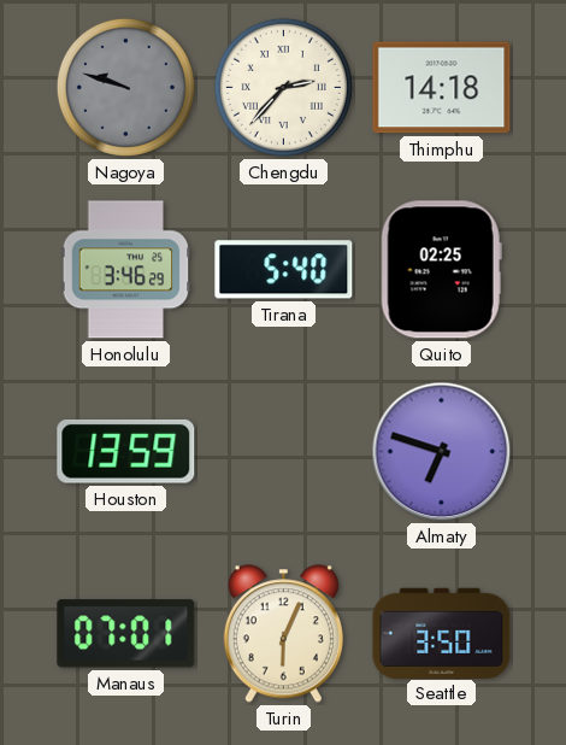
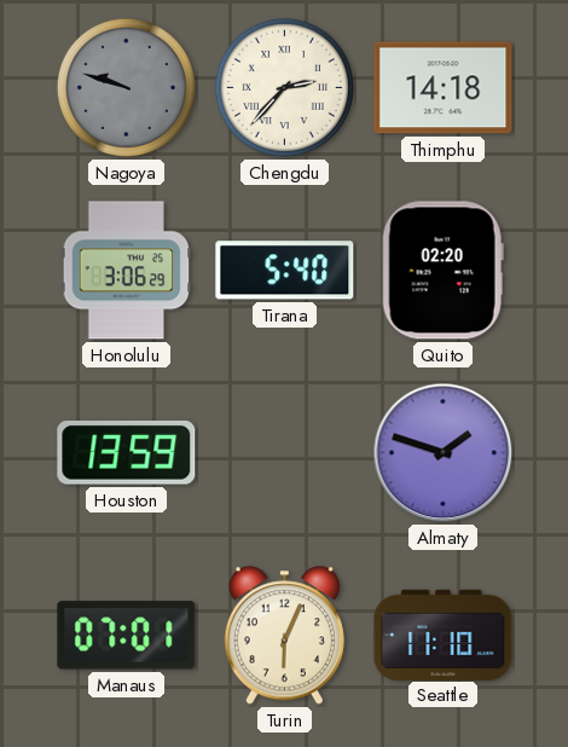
Honolulu: 3:46 -> 3:06 (127, 271)
Quito: 02:25 -> 02:20 (442, 271)
Almaty: 6:48 -> 1:48 (444, 453)
Seattle: 3:50 -> 11:10 (444, 635)
